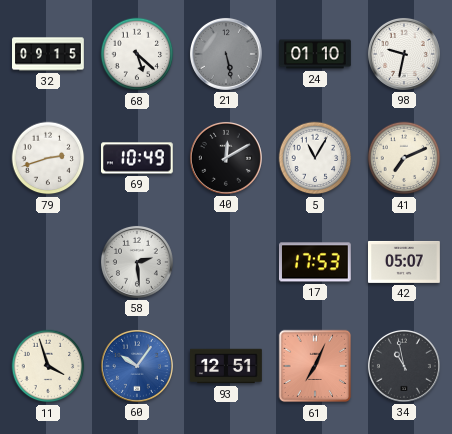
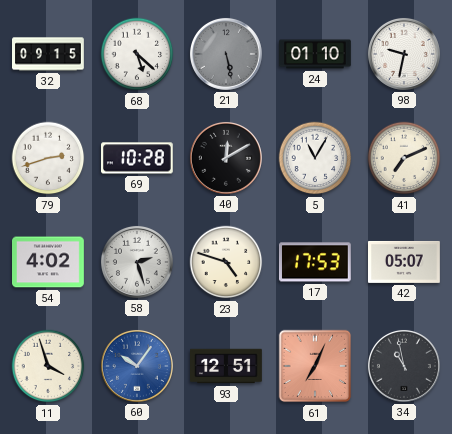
69: 10:49 -> 10:28 (138, 158)
54: none -> 4:02 (49, 262)
58: 2:29 -> 2:27 (137, 262)
23: none -> 4:48 (226, 262)
